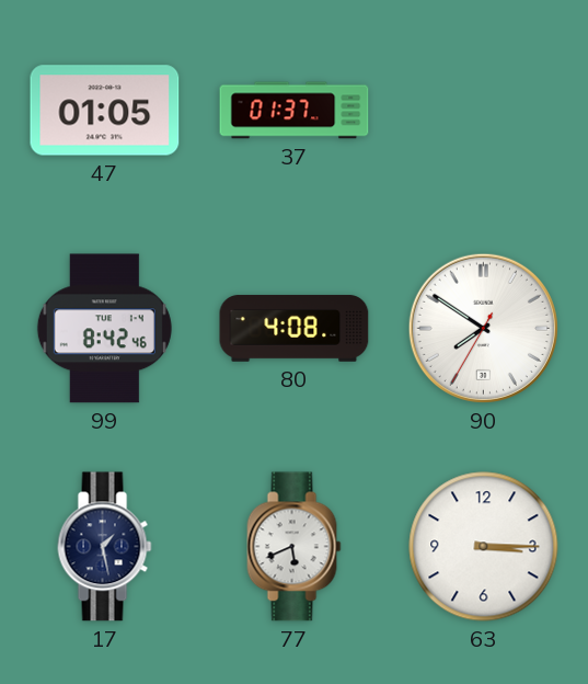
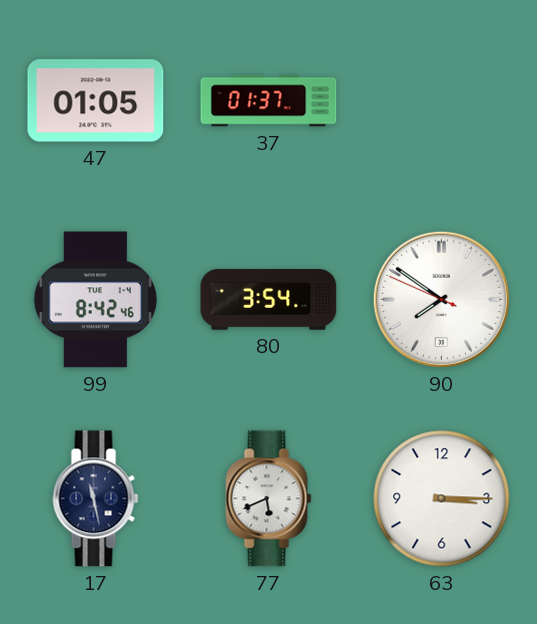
80: 4:08 -> 3:54 (269, 300)
90: 7:50:35 -> 7:50:49 (441, 299)
17: 1:28 -> 11:28 (96, 499)
